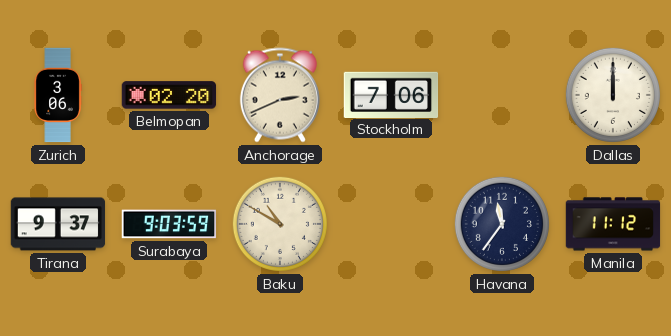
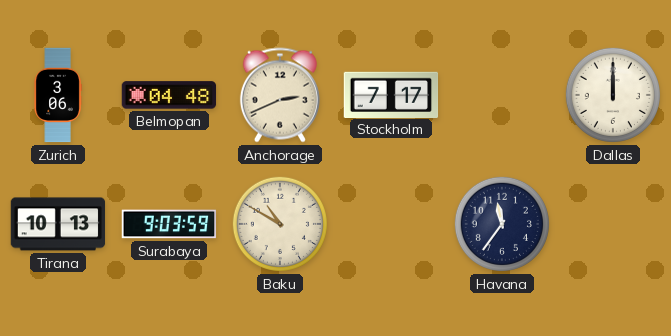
Belmopan: 02:20 -> 04:48 (169, 95)
Stockholm: 7:06 -> 7:17 (391, 94)
Tirana: 9:37 -> 10:13 (58, 224)
Manila: 11:12 -> none (613, 224)
